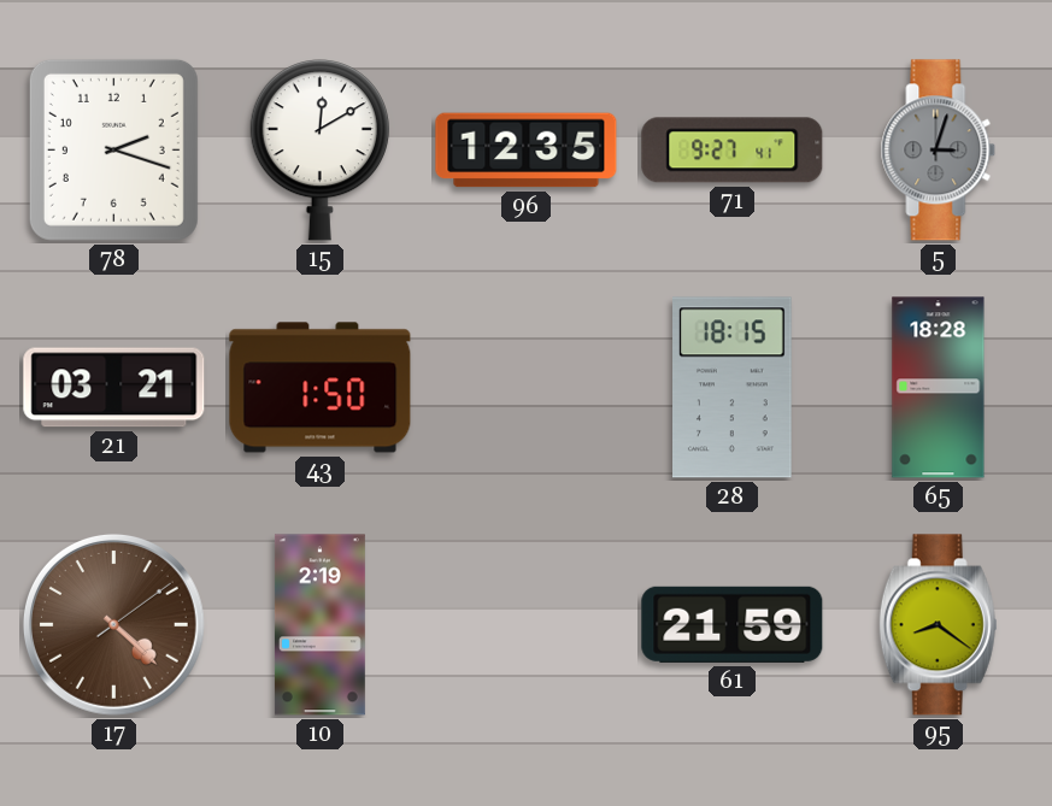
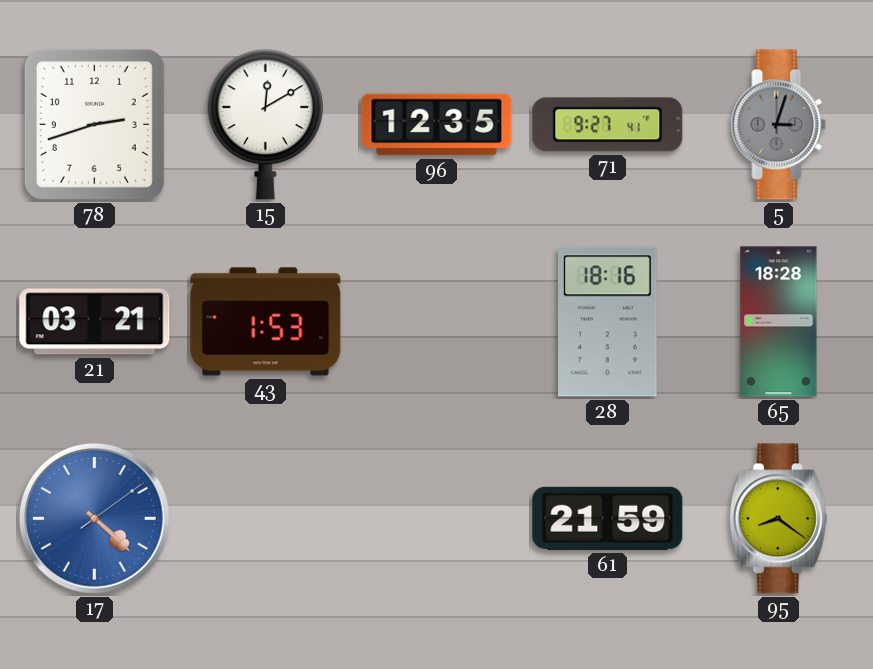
78: 2:18 -> 2:42 (94, 124)
43: 1:50 -> 1:53 (266, 322)
28: 18:15 -> 18:16 (608, 322)
17 dial: brown -> blue (94, 518)
10: 2:19 -> none (319, 625)
